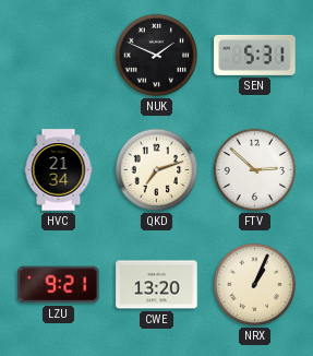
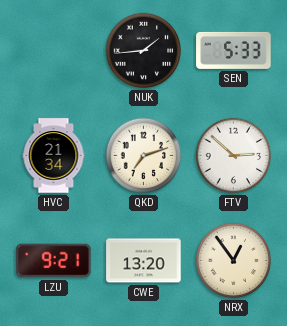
NUK: 1:49 -> 1:44 (144, 51)
SEN: 5:31 -> 5:33 (234, 50)
NRX: 1:04 -> 12:54 (234, 261)
